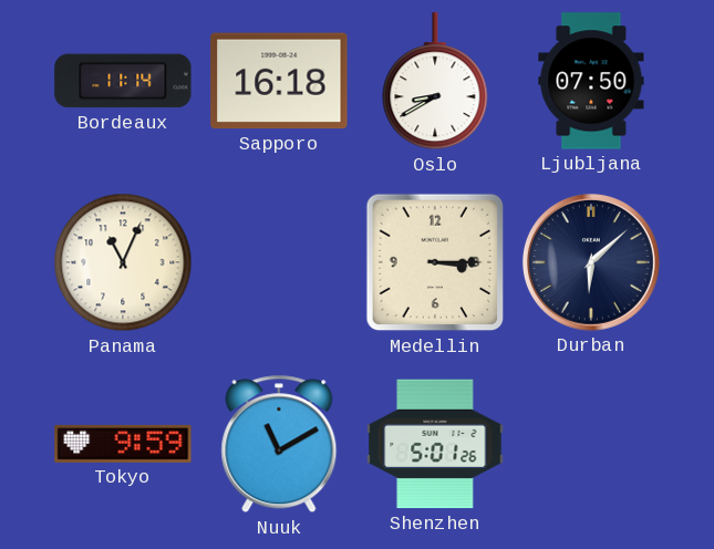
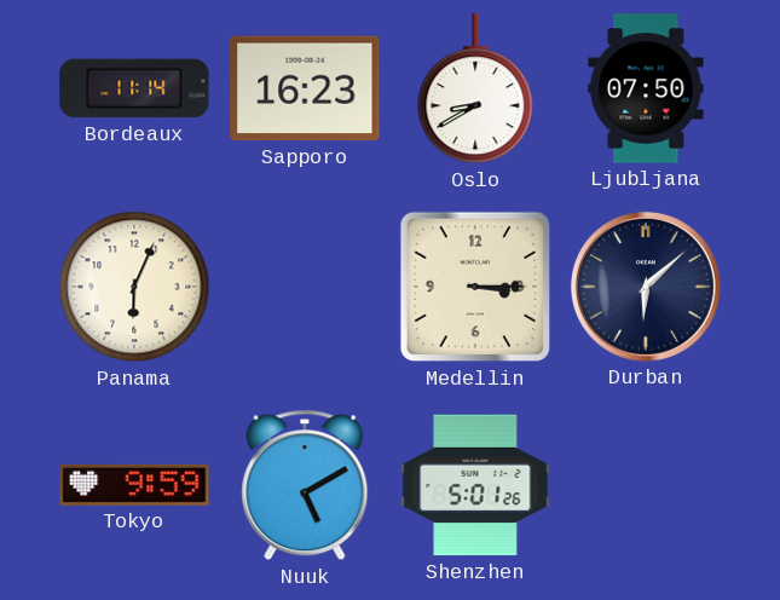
Sapporo: 16:18 -> 16:23 (305, 88)
Panama: 11:04 -> 6:04 (134, 287)
Nuuk: 11:10 -> 5:10 (305, 485)
